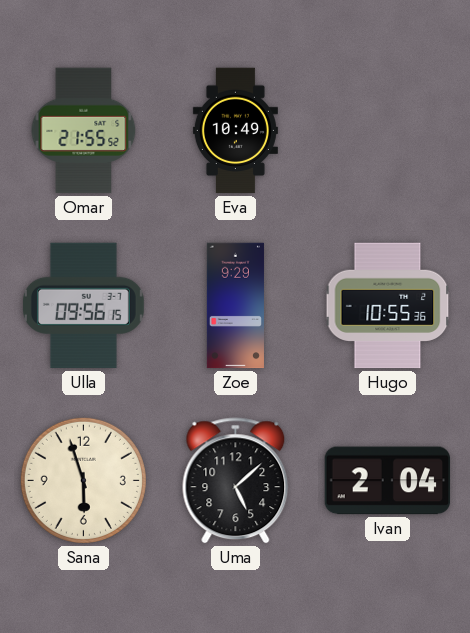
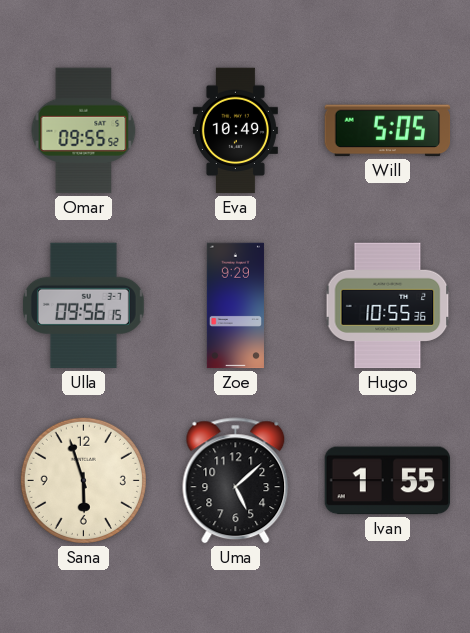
Omar: 21:55 -> 09:55 (84, 131)
Will: none -> 5:05 (388, 131)
Ivan: 2:04 -> 1:55 (388, 481)
